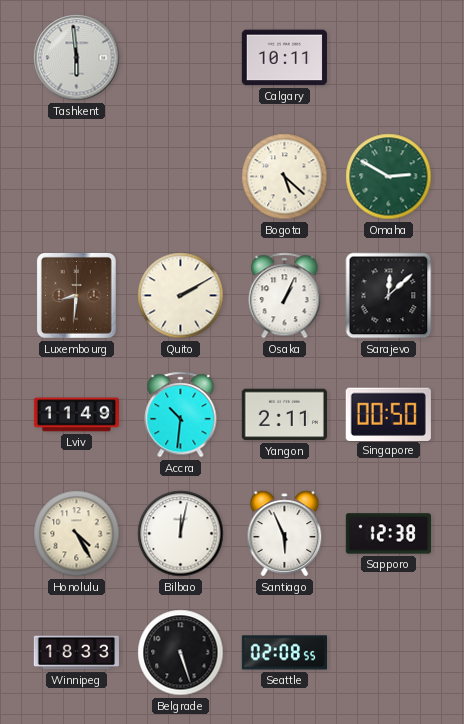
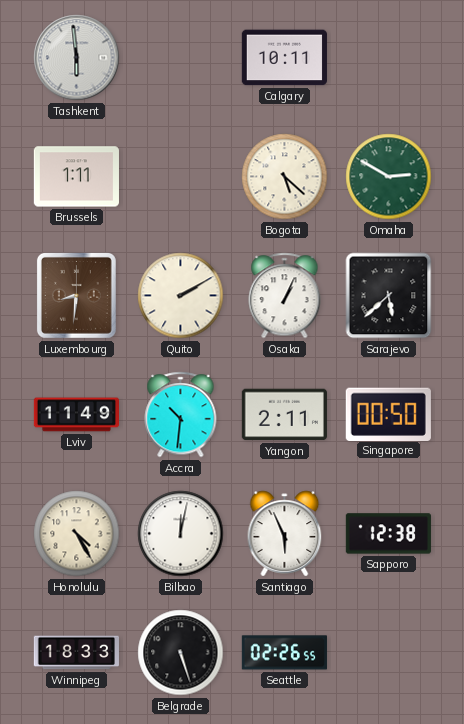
Brussels: none -> 1:11 (76, 177)
Sarajevo: 12:08 -> 5:38 (389, 296)
Seattle: 02:08 -> 02:26 (284, 653)
